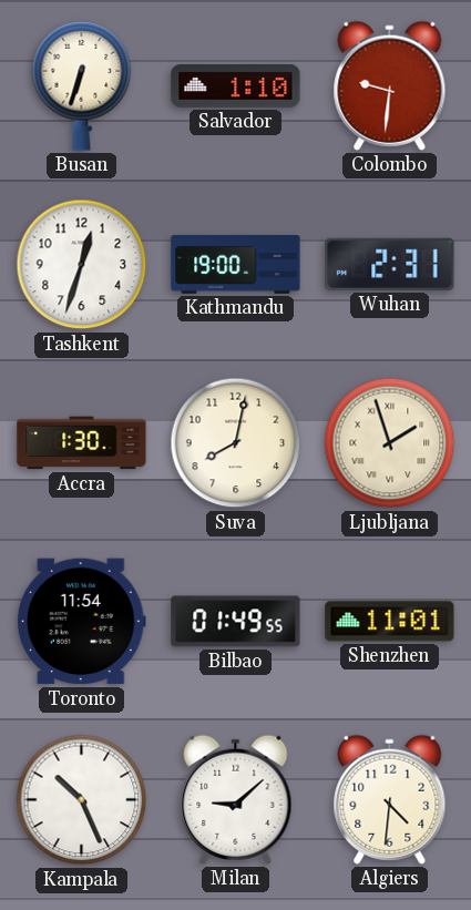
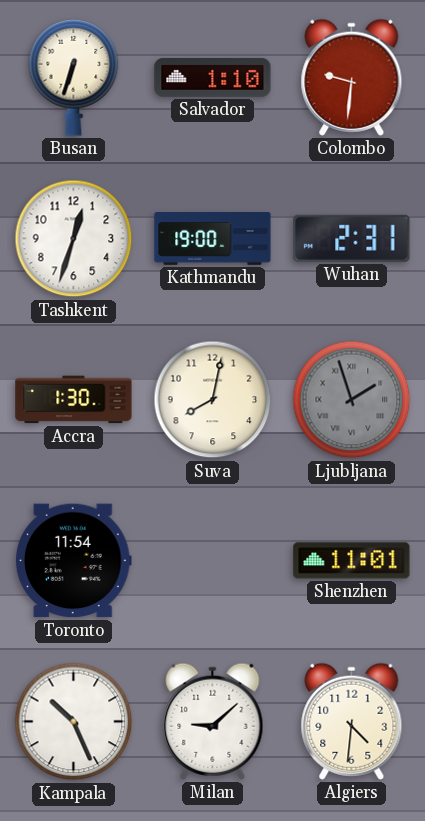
Ljubljana dial: cream -> grey (352, 400)
Bilbao: 01:49 -> none (236, 622)
